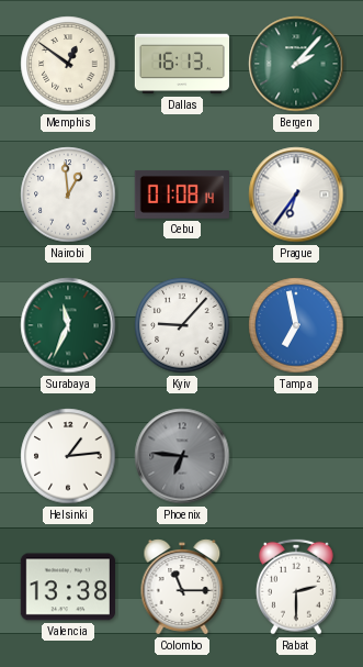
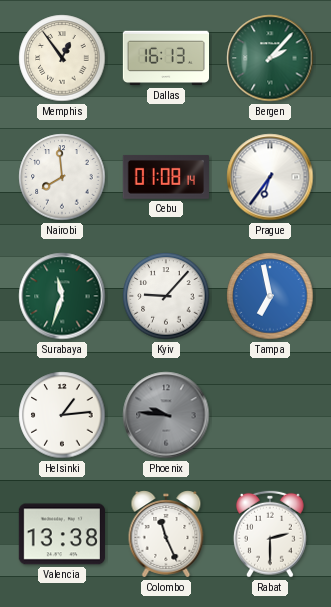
Memphis: 12:51 -> 12:54 (62, 58)
Nairobi: 12:59 -> 7:59 (62, 177)
Surabaya: 11:34 -> 11:33 (62, 296)
Phoenix: 6:46 -> 9:46 (166, 415)
Colombo: 11:15 -> 11:26 (166, 534)
